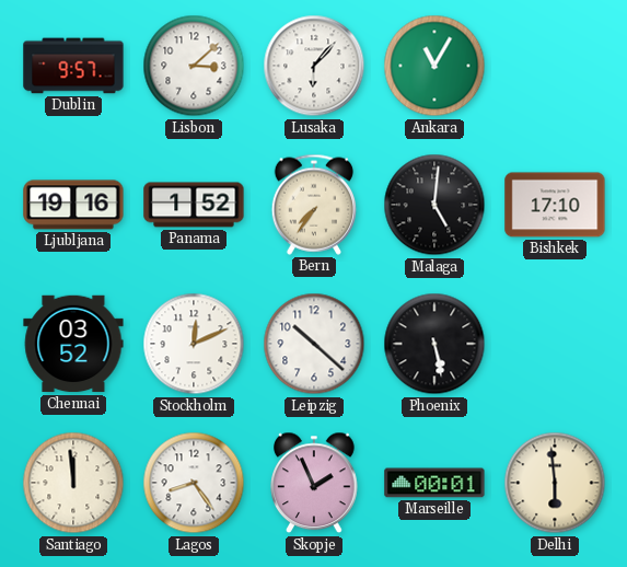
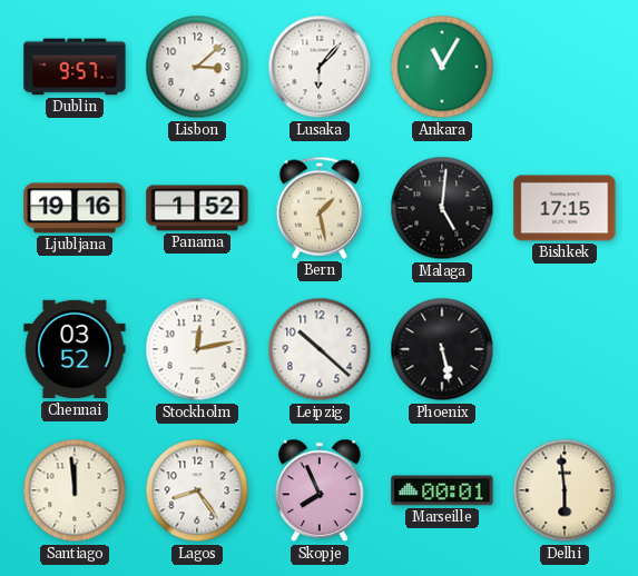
Bern: 7:36 -> 1:28 (318, 208)
Bishkek: 17:10 -> 17:15 (565, 208)
Stockholm: 12:11 -> 12:13 (197, 349)
Skopje: 1:56 -> 7:56 (321, 490)
